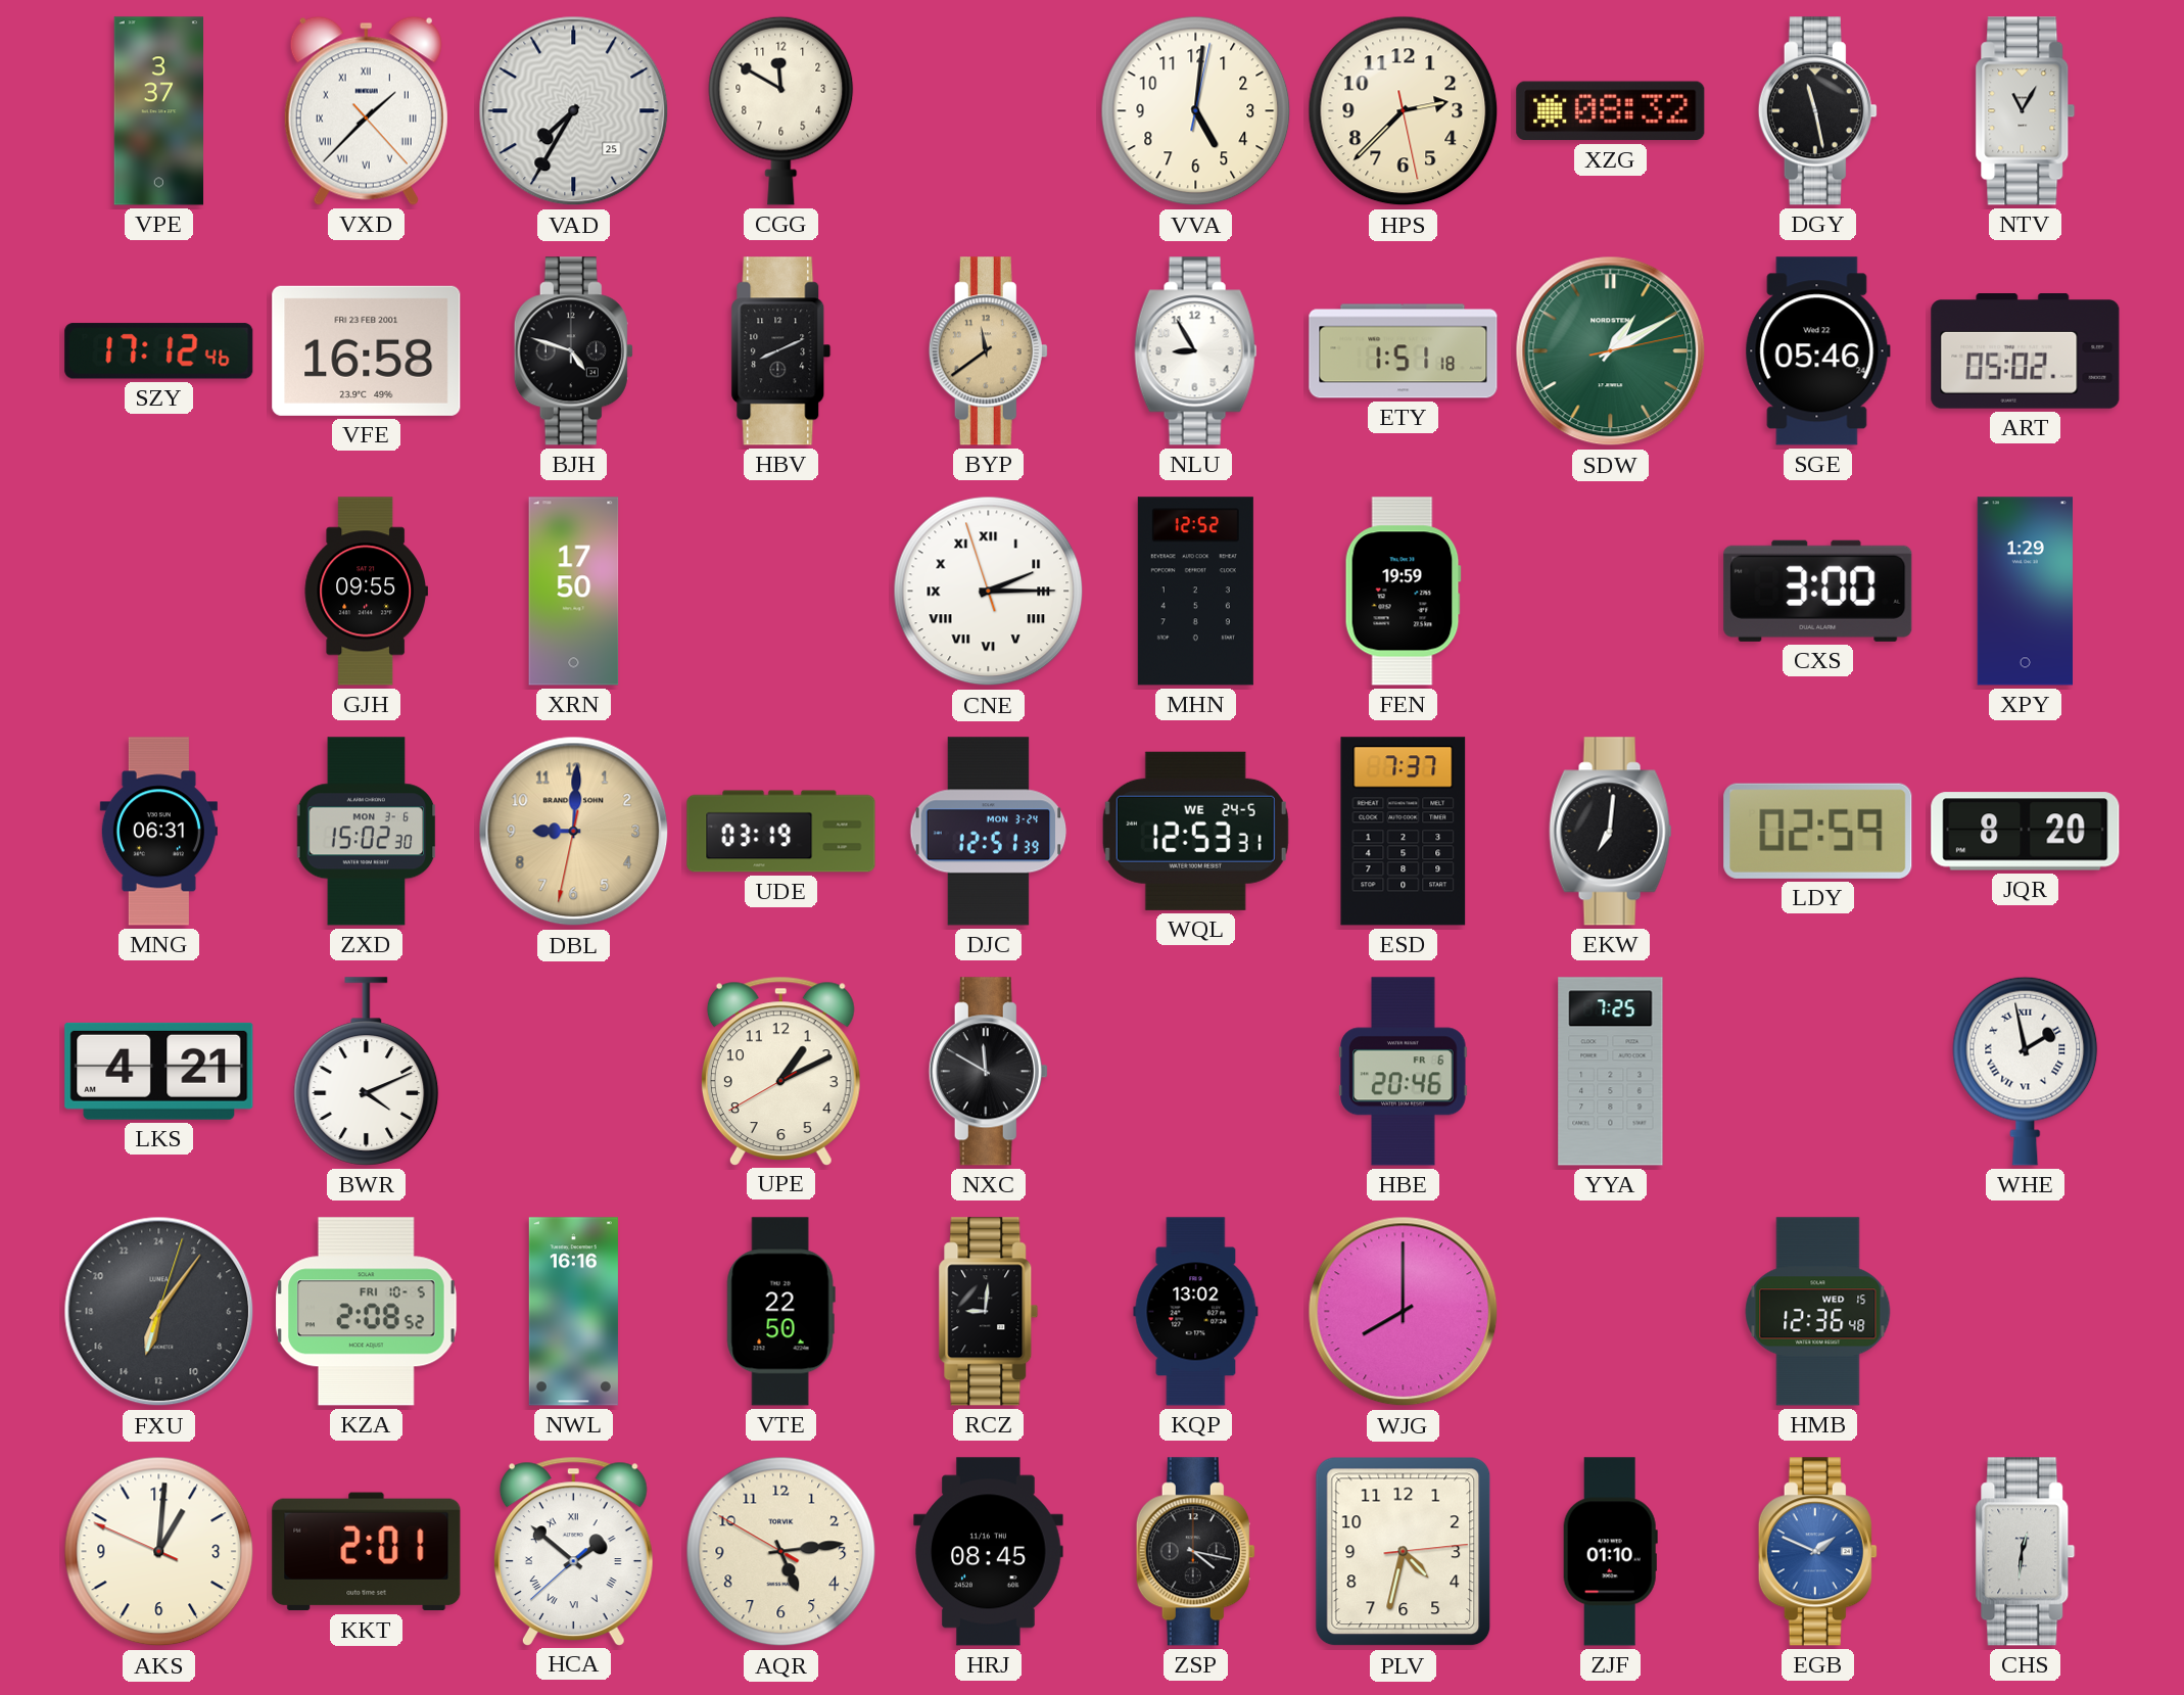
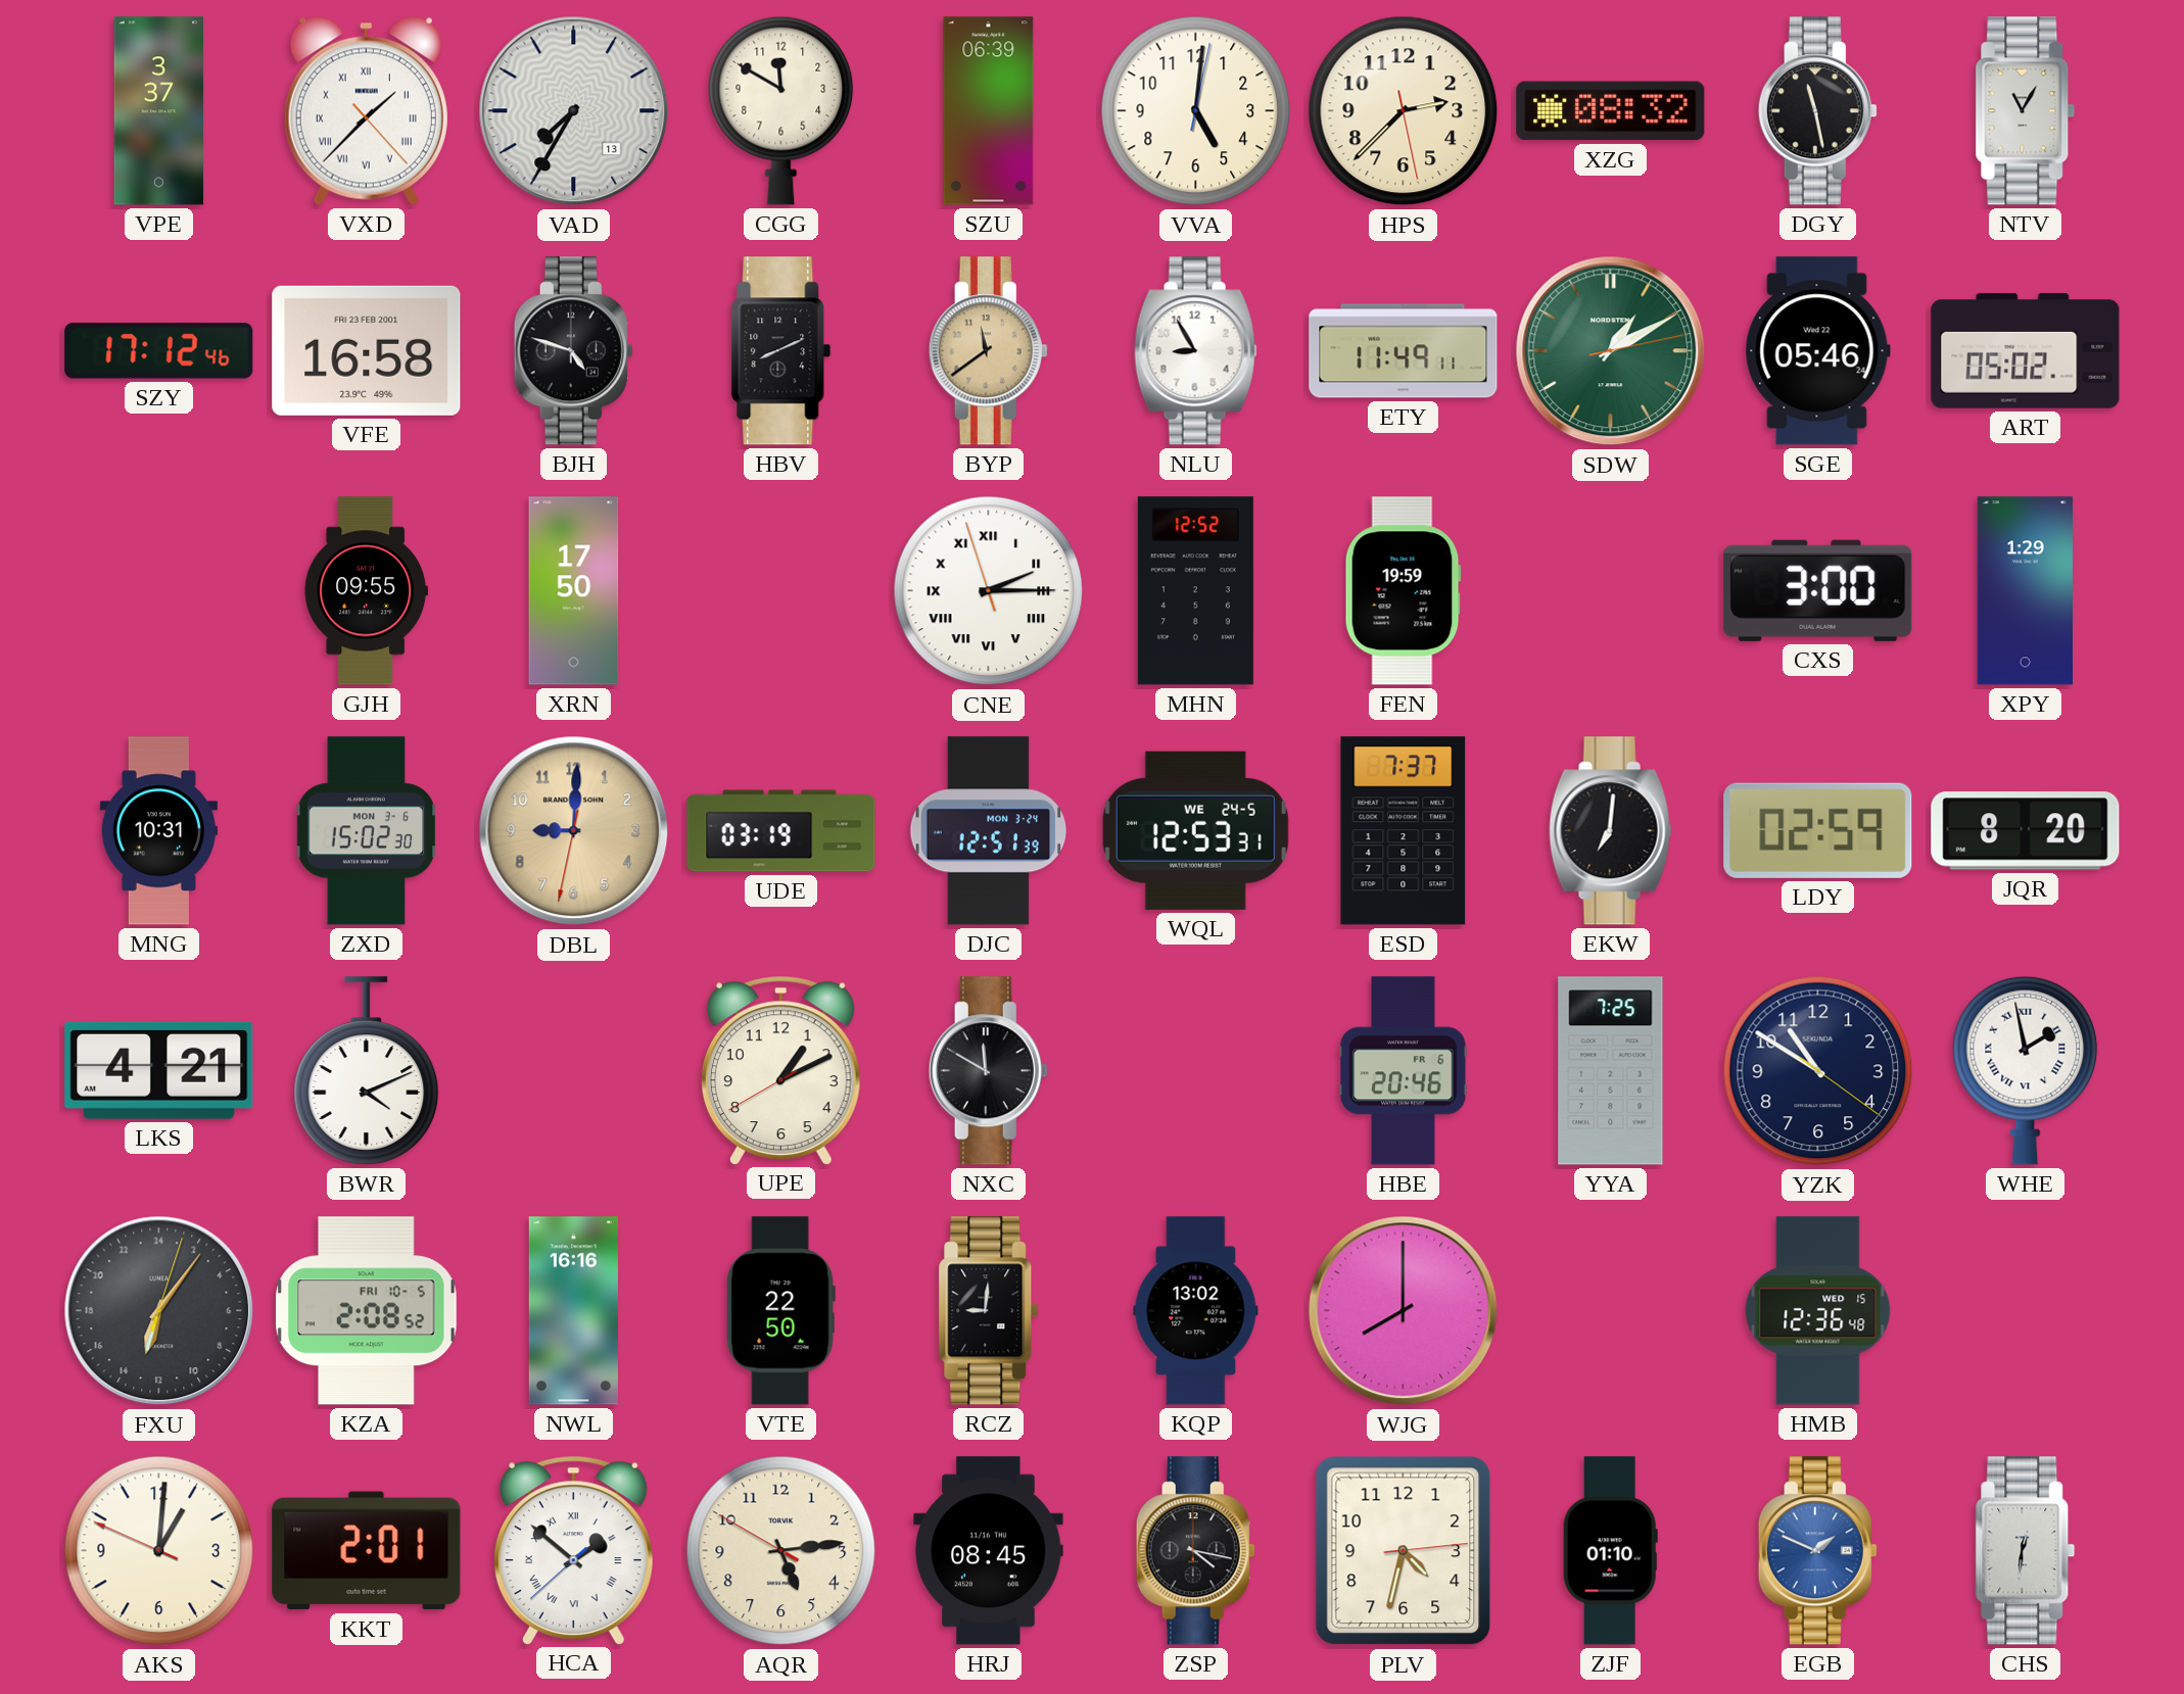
VAD date: 25 -> 13 (574, 111)
SZU: none -> 06:39 (989, 111)
ETY: 1:51 -> 11:49 (1404, 351)
MNG: 06:31 -> 10:31 (158, 831)
YZK: none -> 10:50 (1818, 1071)
